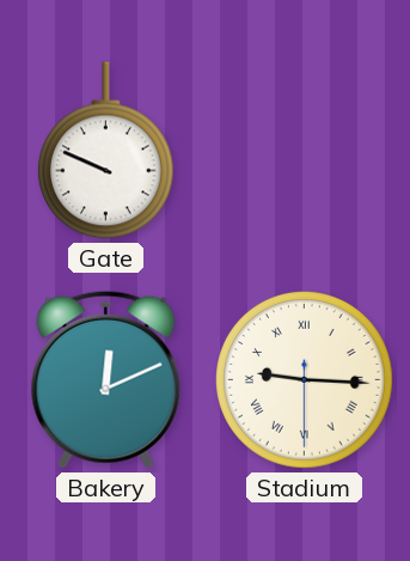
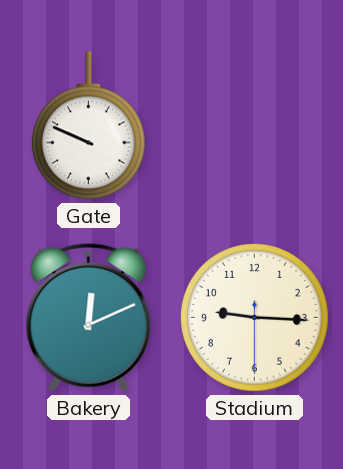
Stadium numerals: Roman -> Arabic (255, 318)
